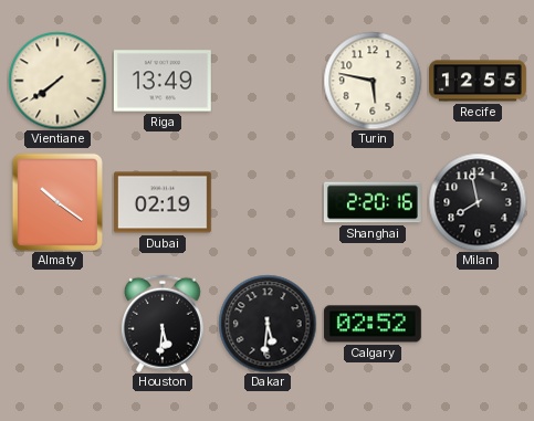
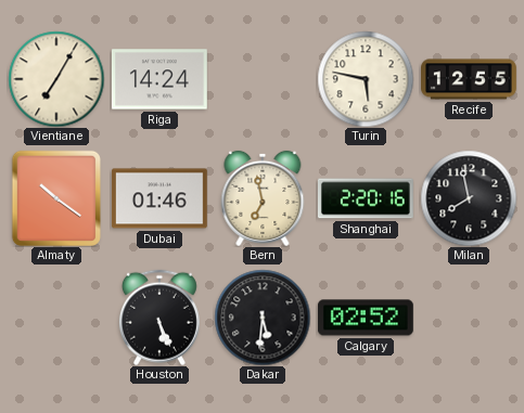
Vientiane: 7:39 -> 7:05 (56, 79)
Riga: 13:49 -> 14:24 (159, 79)
Dubai: 02:19 -> 01:46 (159, 198)
Bern: none -> 6:58 (263, 198)
Houston: 5:31 -> 5:26 (159, 318)
